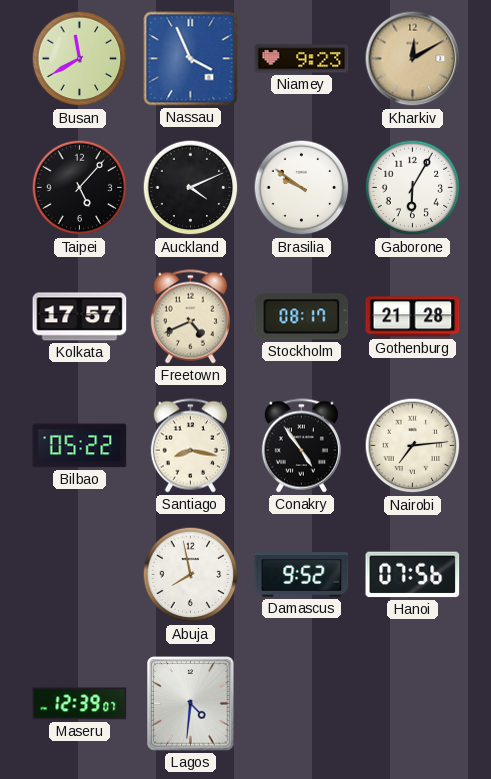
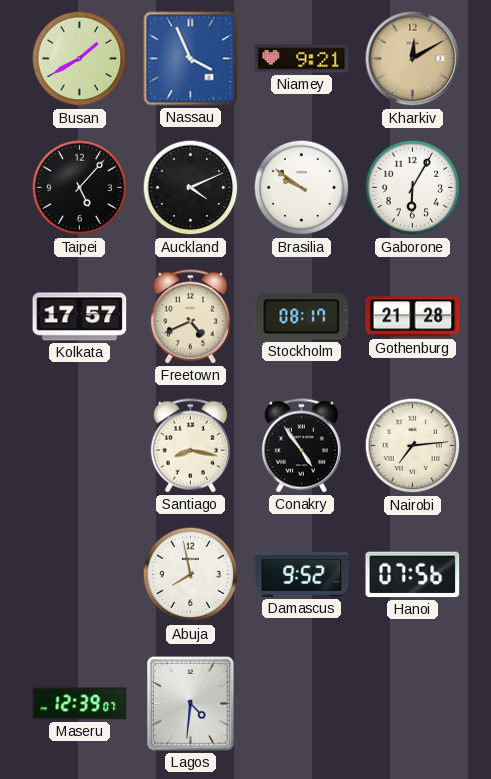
Busan: 11:40 -> 1:40 (80, 59)
Niamey: 9:23 -> 9:21 (302, 59)
Bilbao: 05:22 -> none (80, 446)
